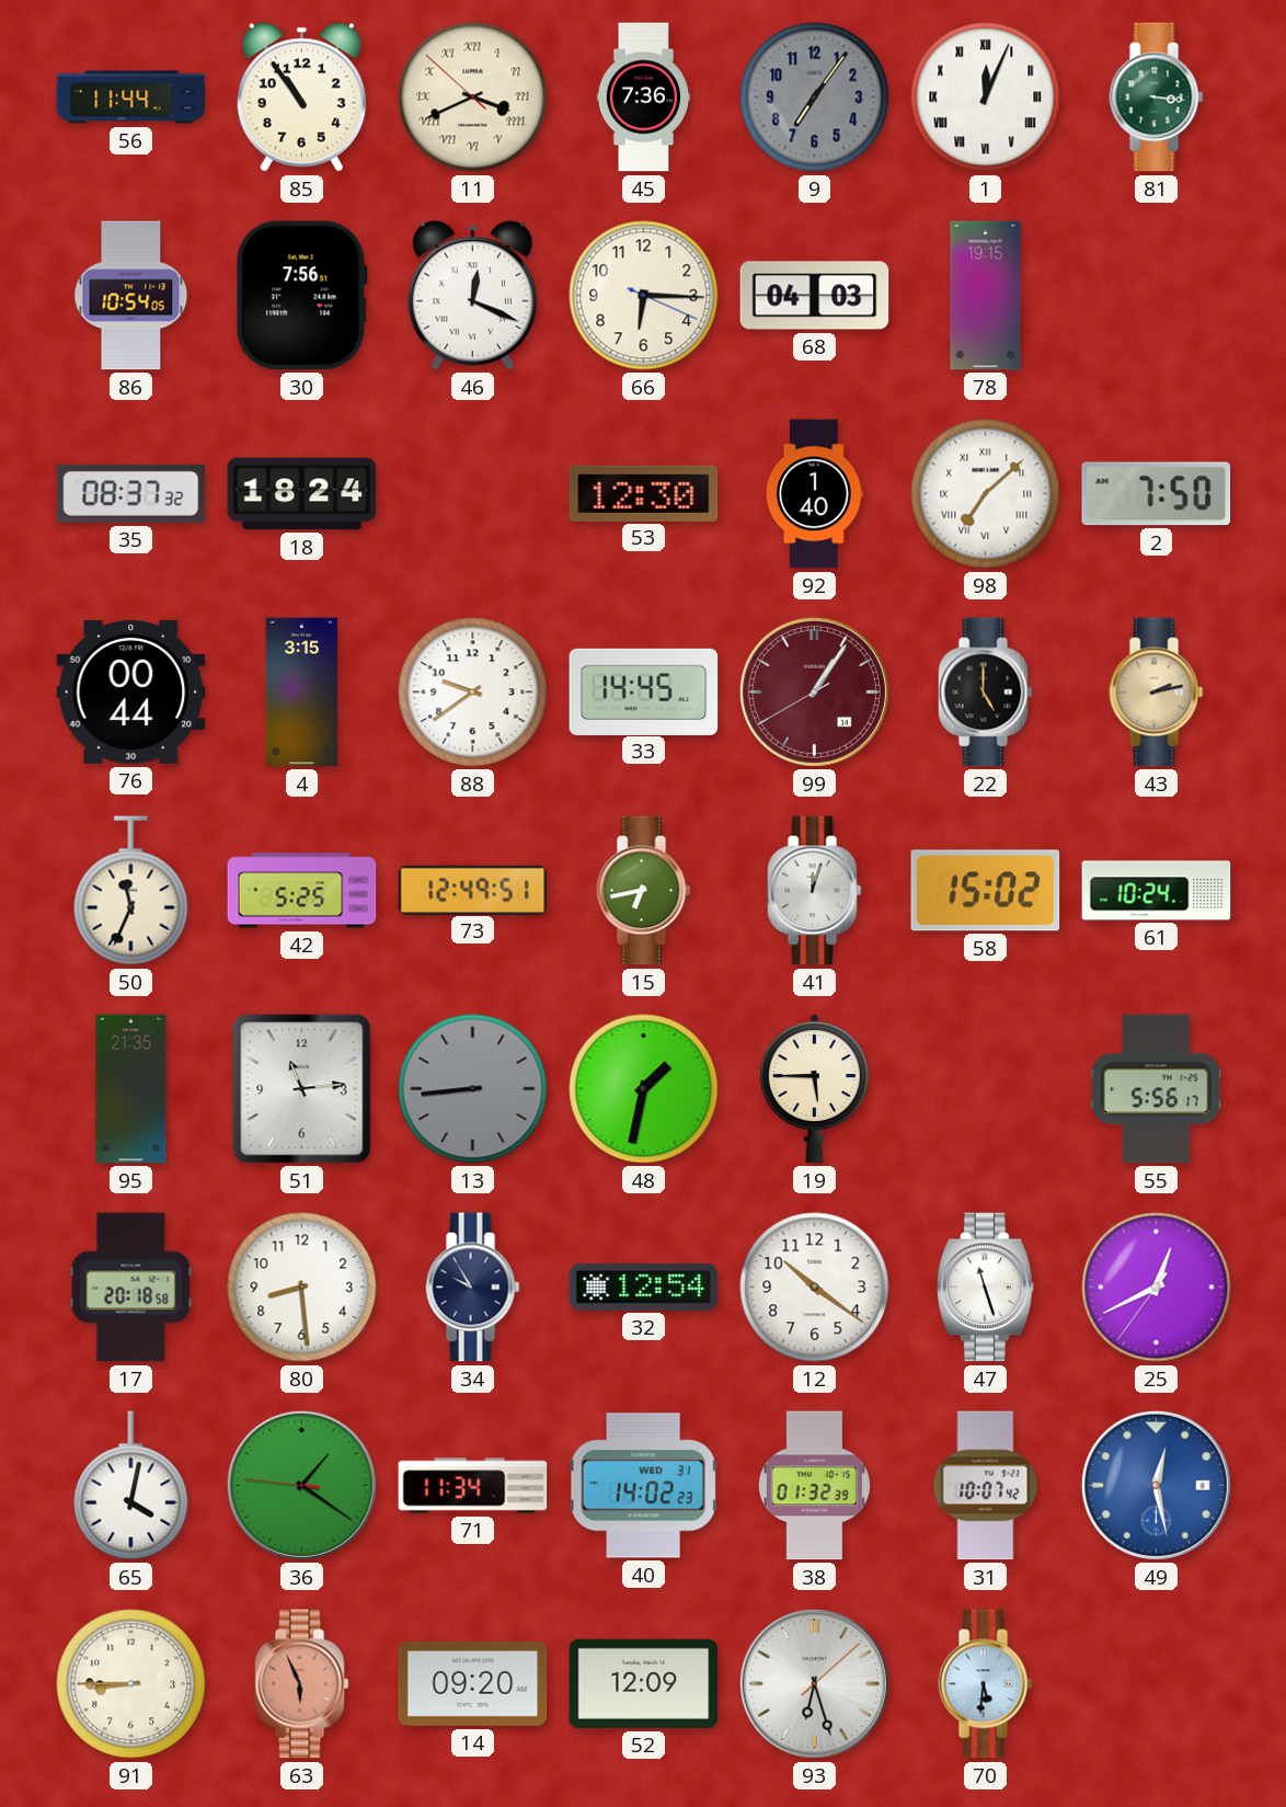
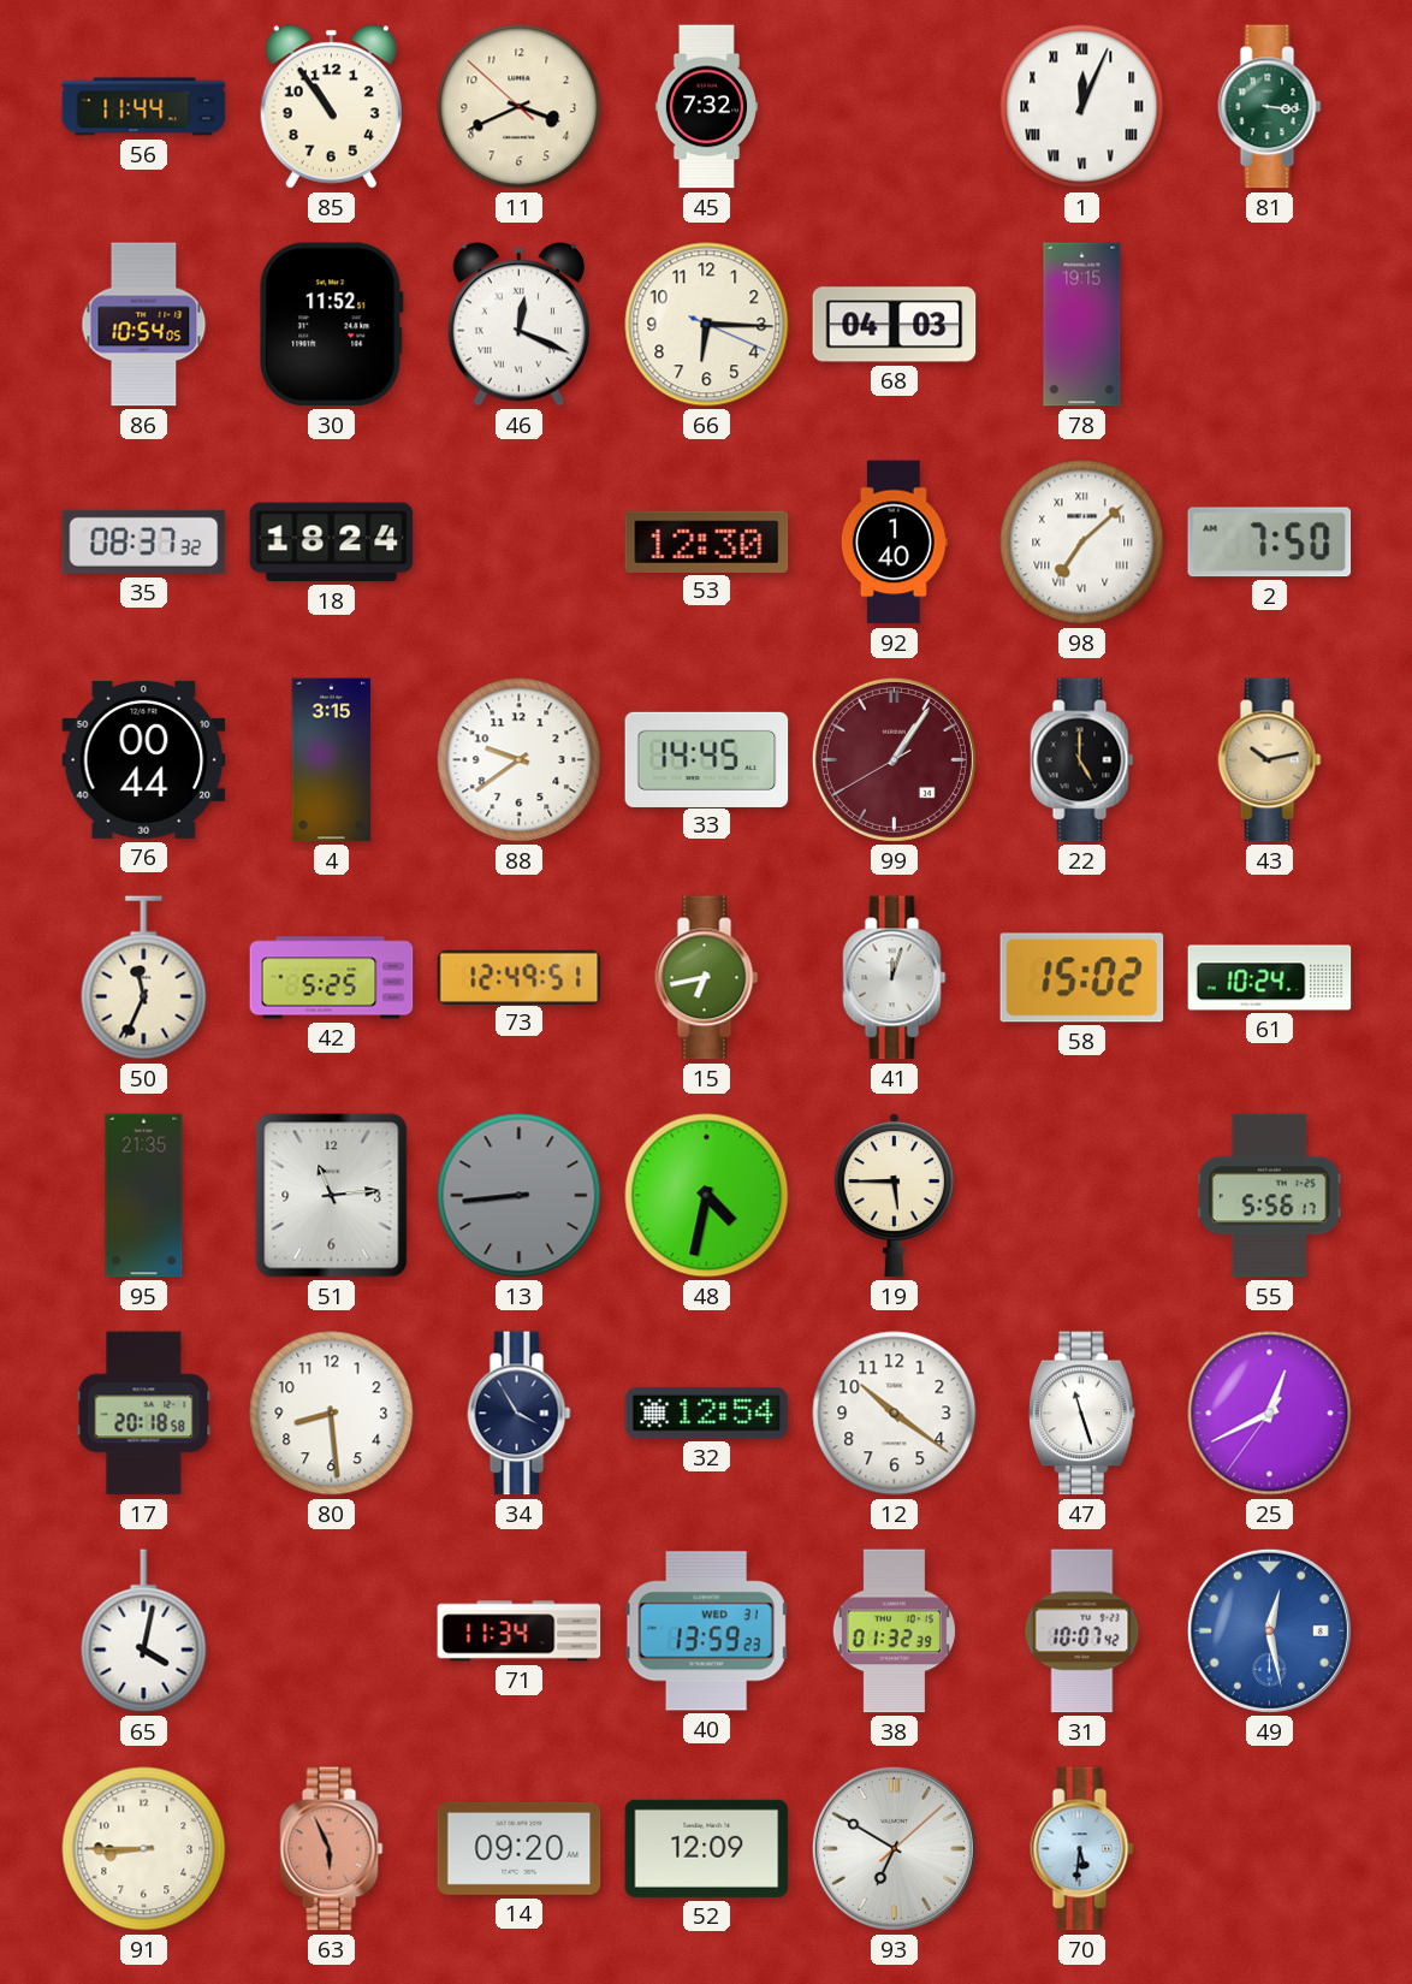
11 numerals: Roman -> Arabic (520, 107)
45: 7:36 -> 7:32 (706, 107)
9: 7:06 -> none (815, 98)
30: 7:56 -> 11:52 (332, 325)
43: 2:13 -> 10:13 (1270, 760)
48: 1:32 -> 4:32 (707, 1196)
34: 9:55 -> 3:55 (520, 1414)
36: 1:20 -> none (301, 1485)
40: 14:02 -> 13:59 (707, 1631)
93: 6:27 -> 6:50 (894, 1848)
